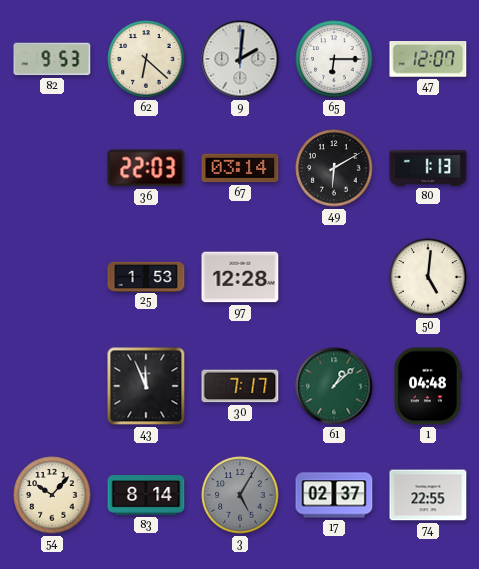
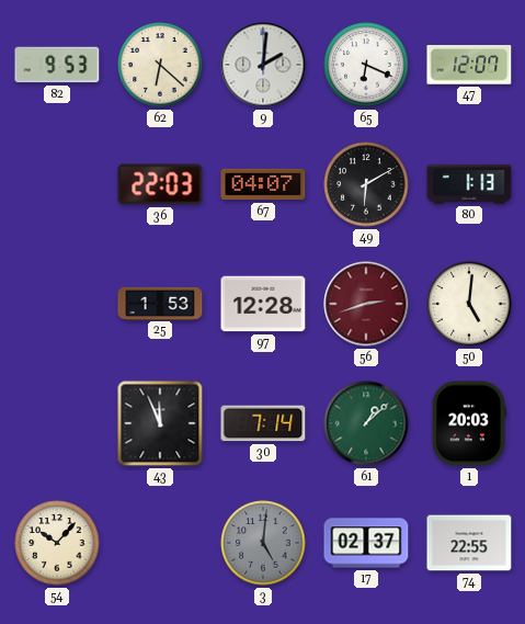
65: 6:15 -> 6:19 (366, 65)
67: 03:14 -> 04:07 (263, 184)
56: none -> 2:42 (366, 304)
30: 7:17 -> 7:14 (263, 423)
1: 04:48 -> 20:03 (468, 423)
83: 8:14 -> none (146, 495)
3: 5:05 -> 5:01 (263, 543)
